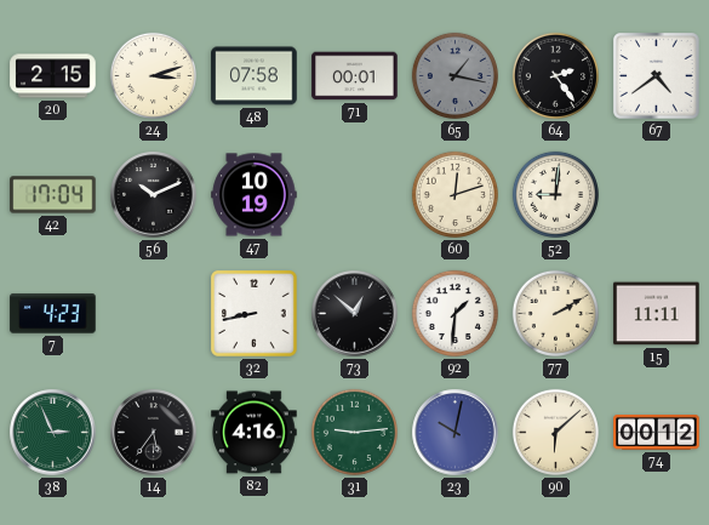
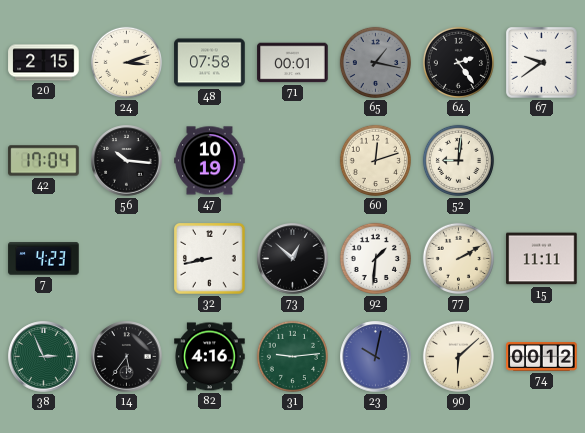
67: 4:39 -> 9:39 (542, 63)
56: 10:11 -> 10:16 (127, 161)
